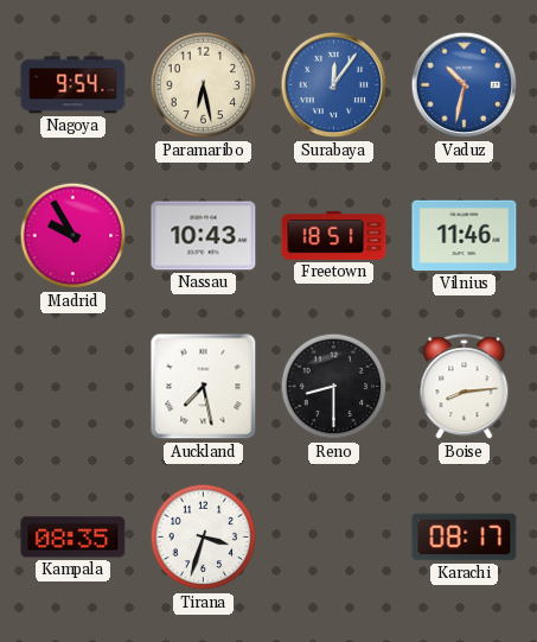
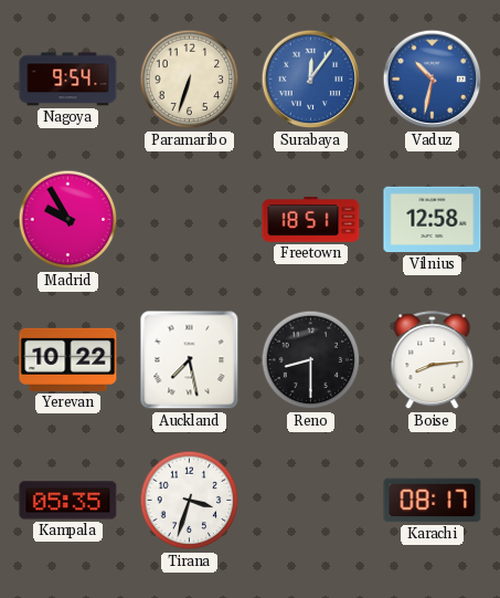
Paramaribo: 6:28 -> 6:33 (190, 80)
Nassau: 10:43 -> none (204, 236)
Vilnius: 11:46 -> 12:58 (433, 220)
Yerevan: none -> 10:22 (68, 359)
Kampala: 08:35 -> 05:35 (68, 501)
